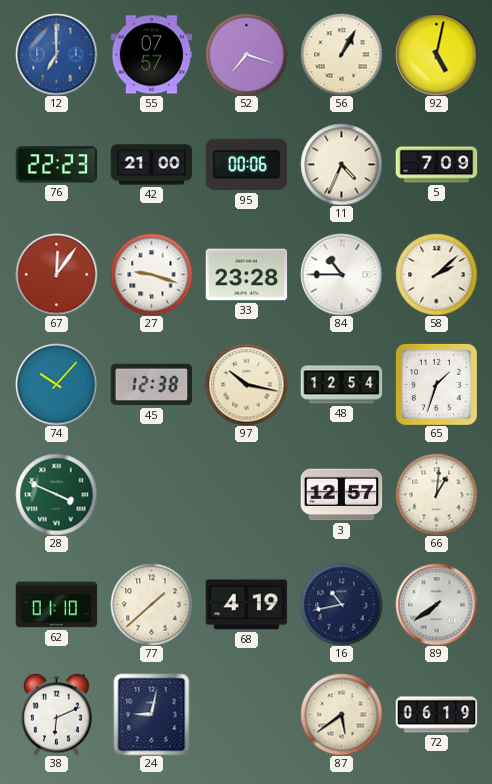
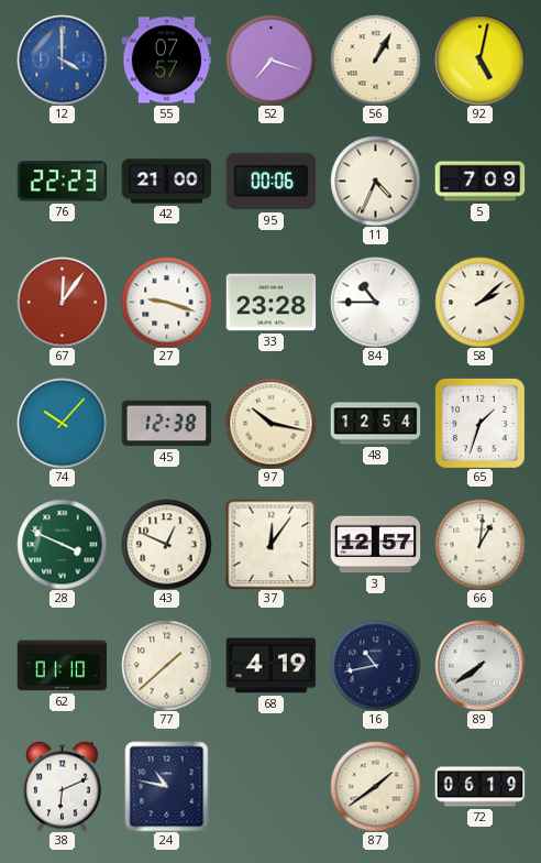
12: 7:00 -> 4:00 (62, 59)
43: none -> 12:49 (166, 544)
37: none -> 12:06 (270, 544)
24: 9:02 -> 10:47 (167, 786)
87: 5:39 -> 1:39 (375, 786)
